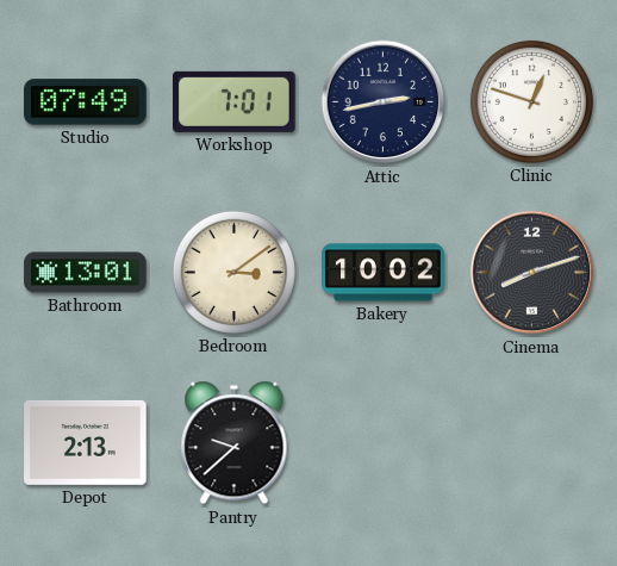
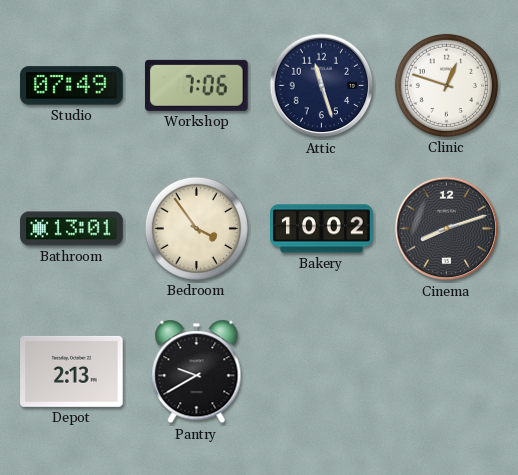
Workshop: 7:01 -> 7:06 (197, 85)
Attic: 2:43 -> 11:27 (322, 86)
Bedroom: 3:09 -> 3:54 (196, 228)
Pantry: 9:38 -> 9:40 (197, 372)
